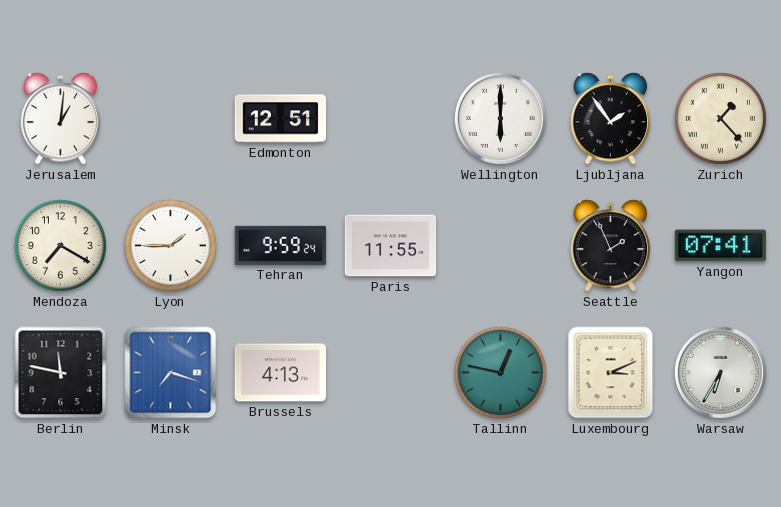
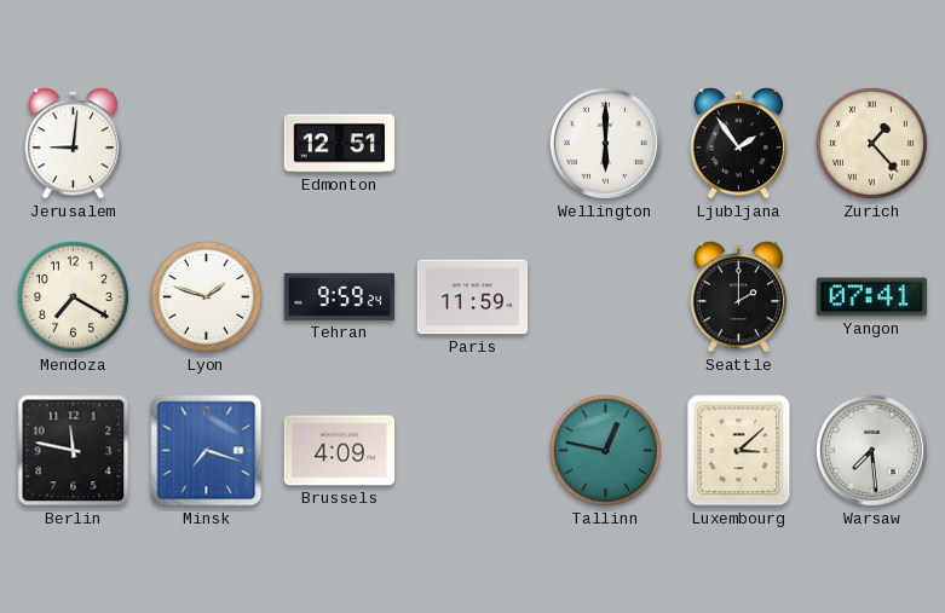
Jerusalem: 1:01 -> 9:01 (74, 144)
Lyon: 1:45 -> 1:48 (206, 296)
Paris: 11:55 -> 11:59 (473, 297)
Seattle: 1:56 -> 2:00 (739, 297)
Brussels: 4:13 -> 4:09 (340, 451)
Luxembourg: 3:11 -> 3:08 (739, 451)
Warsaw: 6:35 -> 7:29 (871, 450)
